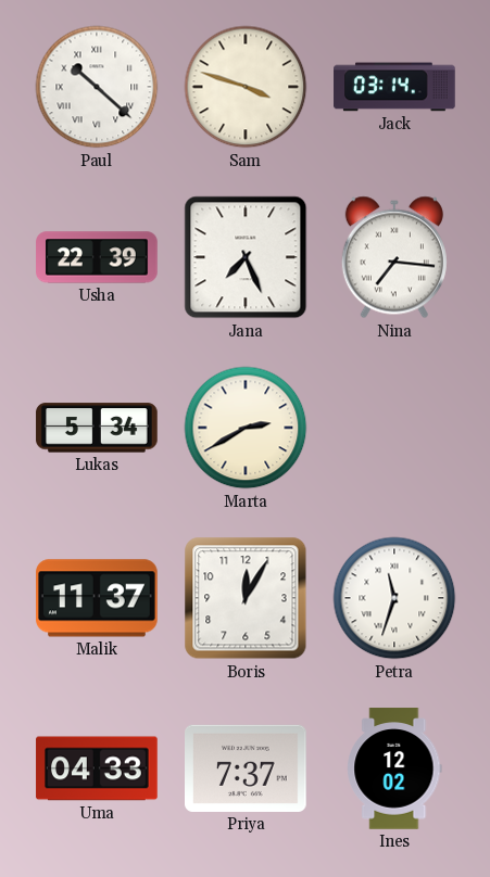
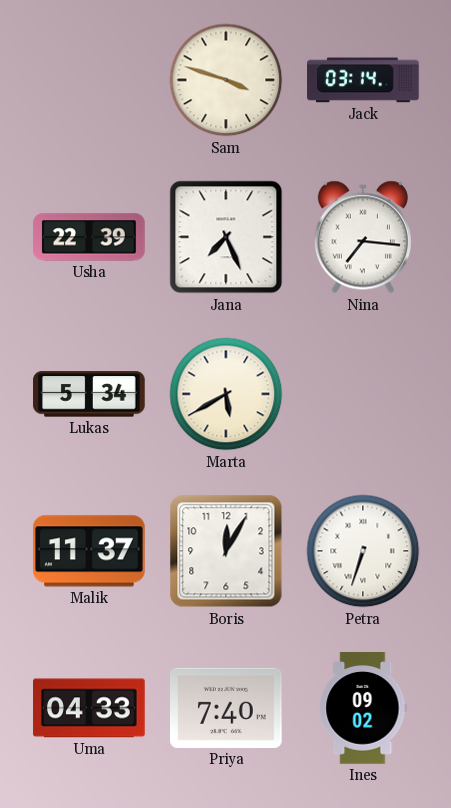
Paul: 10:22 -> none (97, 87)
Marta: 2:40 -> 5:40 (226, 394)
Petra: 11:33 -> 6:33 (363, 551)
Priya: 7:37 -> 7:40 (227, 708)
Ines: 12:02 -> 09:02 (363, 708)
